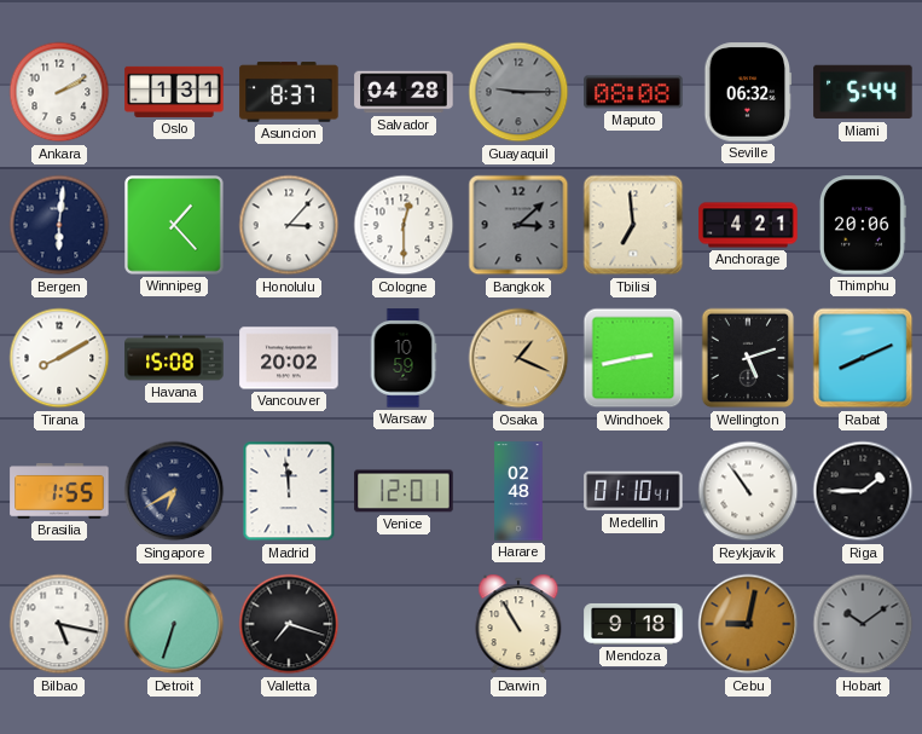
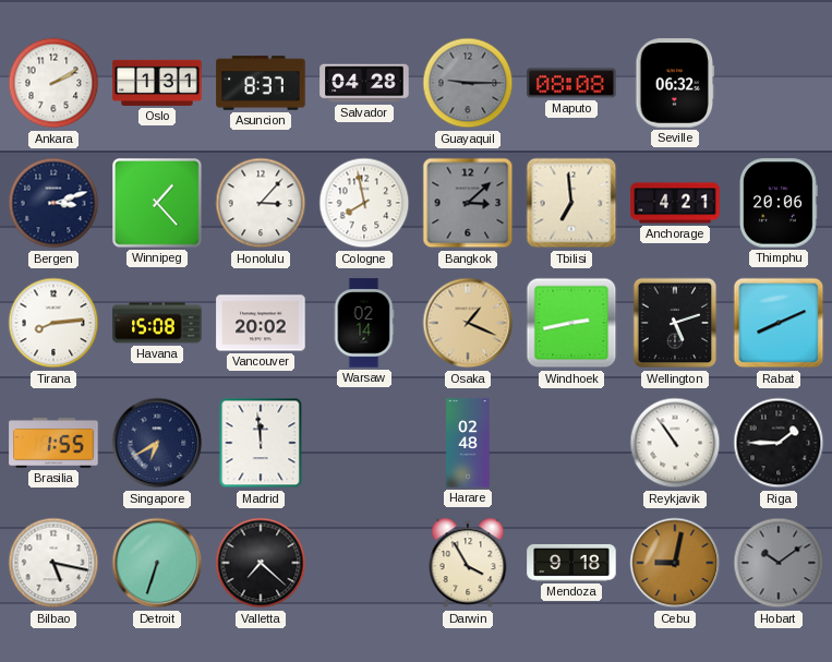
Miami: 5:44 -> none (863, 92)
Bergen: 6:01 -> 3:12 (53, 203)
Cologne: 12:30 -> 7:58 (364, 203)
Tirana: 8:10 -> 8:14 (53, 323)
Warsaw: 10:59 -> 02:14 (364, 323)
Venice: 12:01 -> none (404, 491)
Medellin: 01:10 -> none (633, 491)
Valletta: 7:18 -> 7:22 (261, 563)
Darwin: 10:55 -> 3:55 (468, 563)
